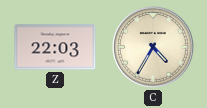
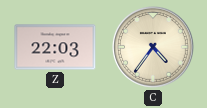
C: 4:35 -> 4:36 (154, 48)
